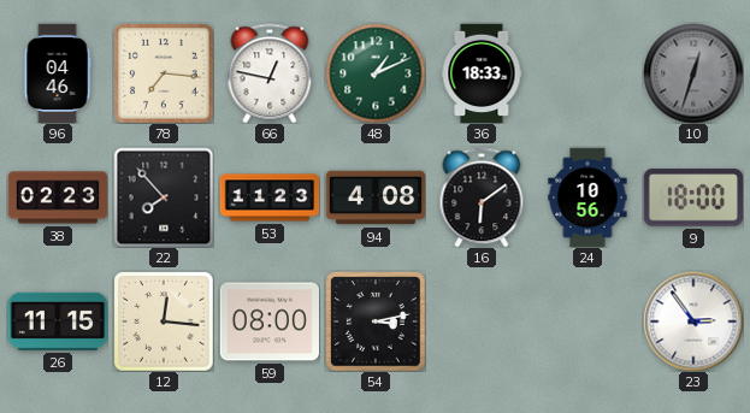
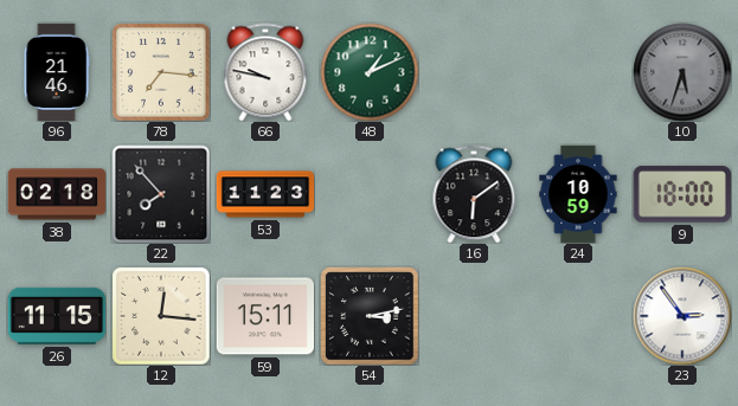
96: 04:46 -> 21:46 (57, 72)
66: 12:47 -> 9:47 (265, 72)
36: 18:33 -> none (482, 73)
10: 12:33 -> 5:33 (682, 72)
38: 02:23 -> 02:18 (57, 194)
94: 4:08 -> none (376, 197)
24: 10:56 -> 10:59 (578, 194)
59: 08:00 -> 15:11 (265, 316)
